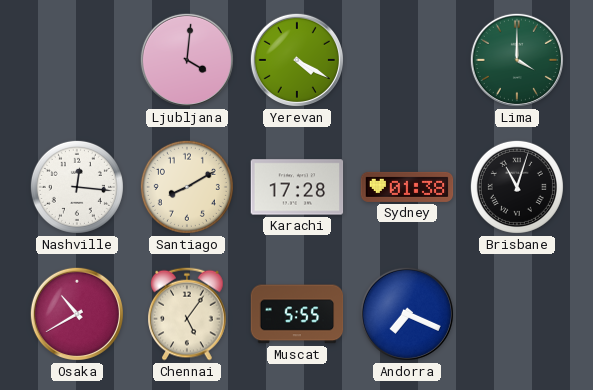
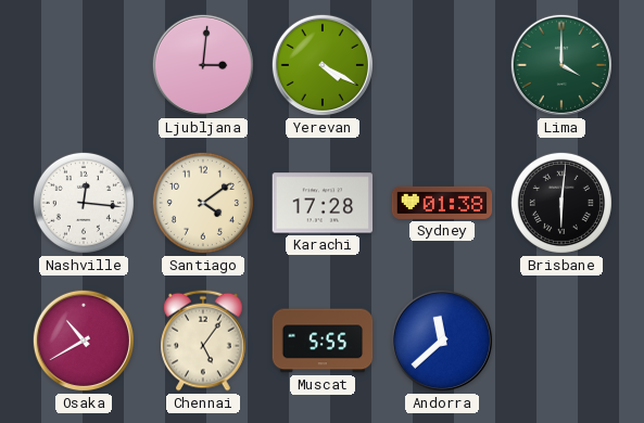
Ljubljana: 4:01 -> 3:01 (203, 65)
Santiago: 8:10 -> 4:09 (203, 203)
Brisbane: 11:03 -> 6:01 (561, 203)
Andorra: 7:19 -> 11:38 (442, 341)
